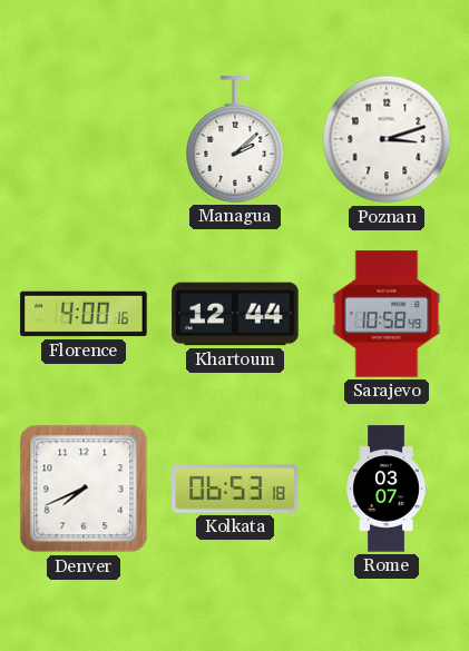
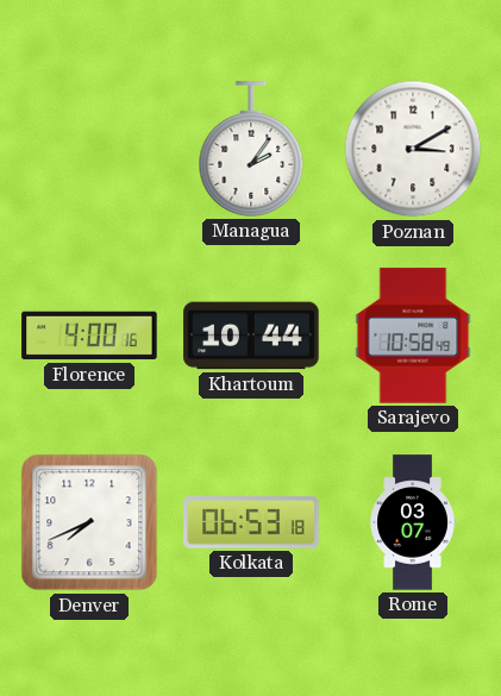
Managua: 2:08 -> 2:06 (251, 149)
Poznan: 3:12 -> 3:10 (413, 149)
Khartoum: 12:44 -> 10:44 (251, 336)
